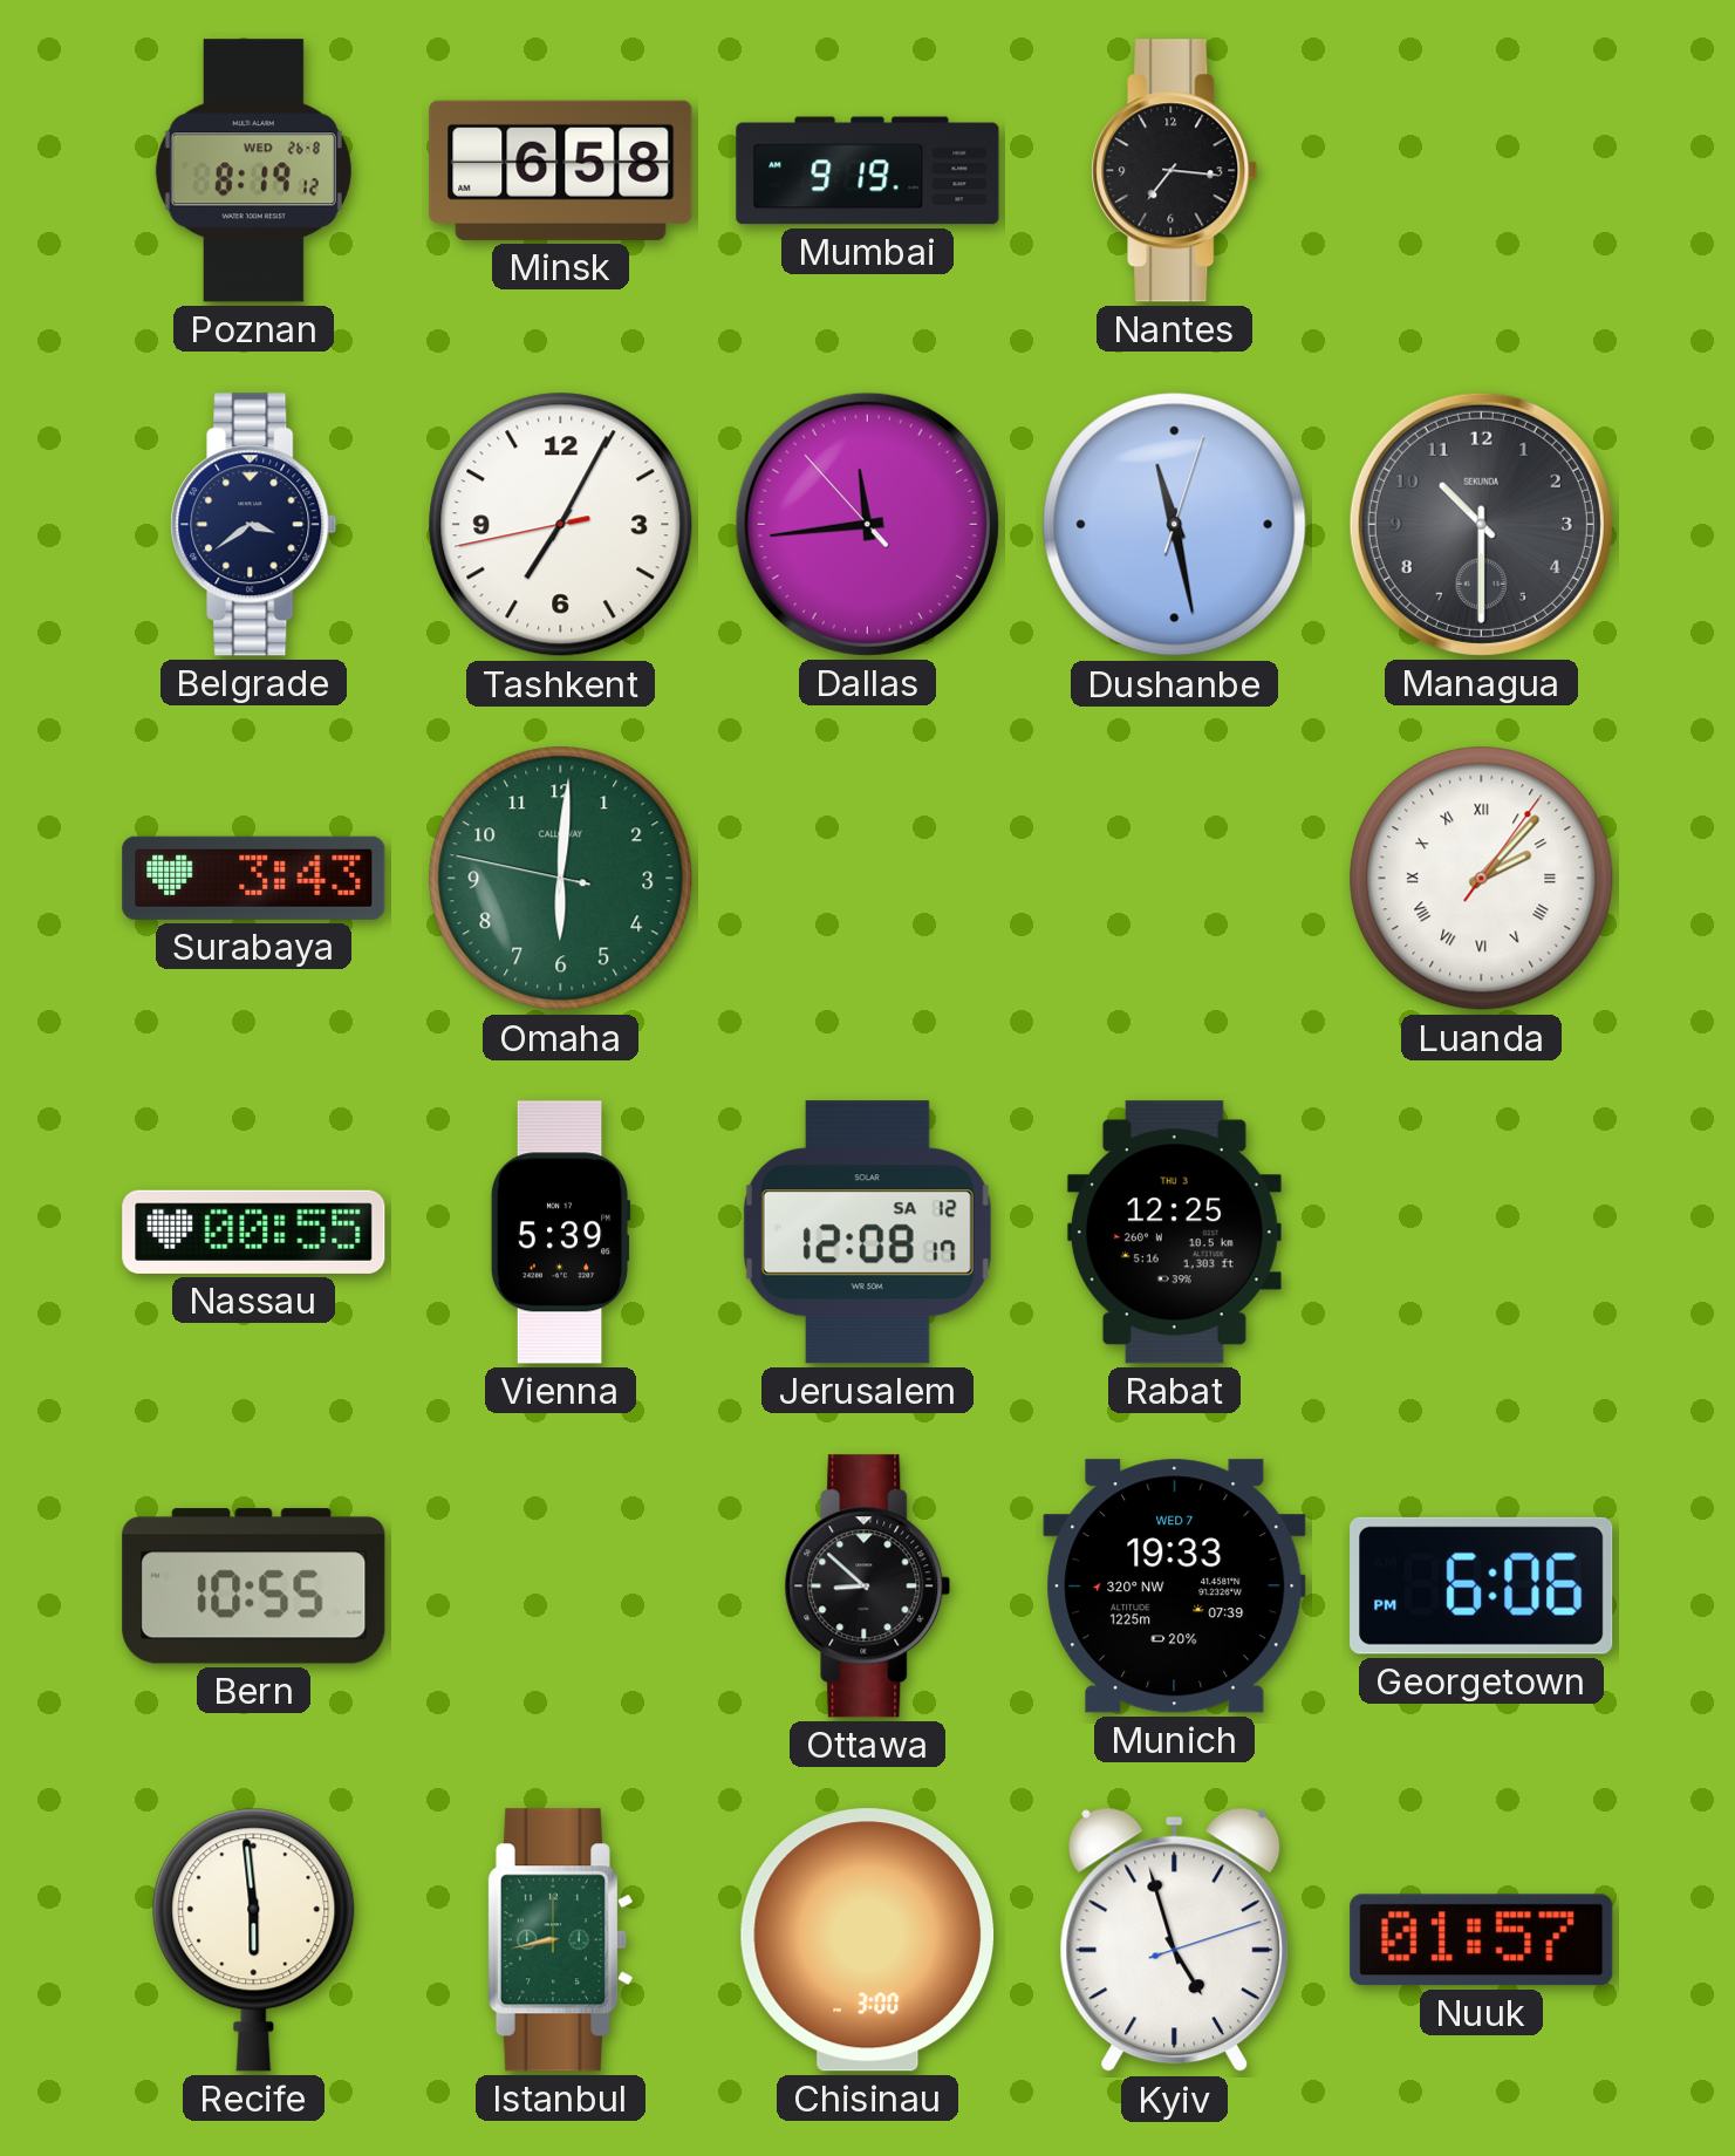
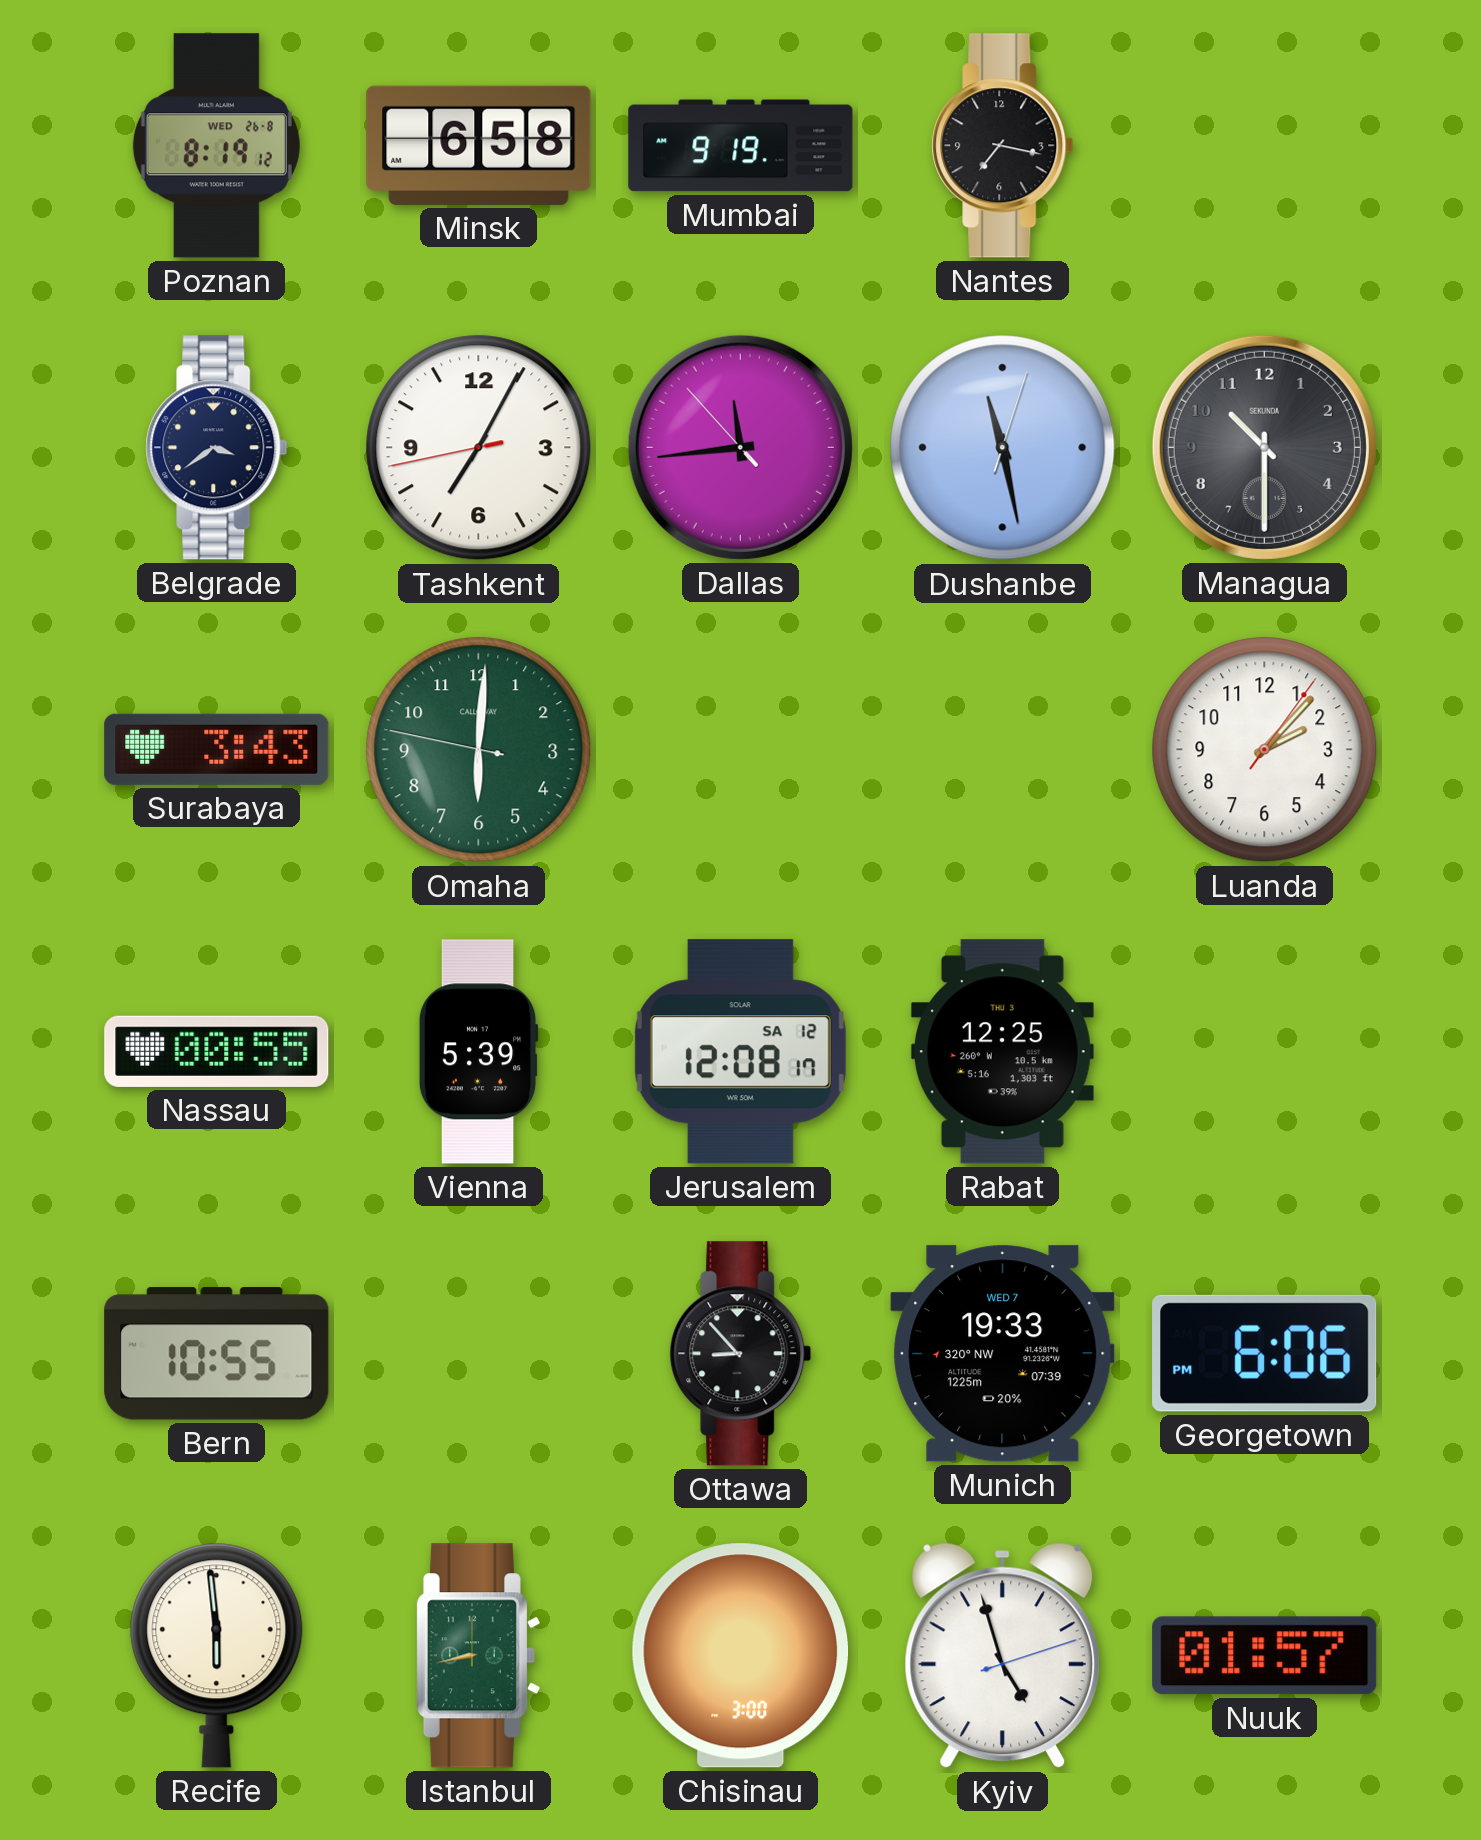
Nantes: 7:16 -> 7:17 (1003, 146)
Luanda numerals: Roman -> Arabic (1265, 750)
Ottawa: 8:52 -> 8:53 (741, 1354)
